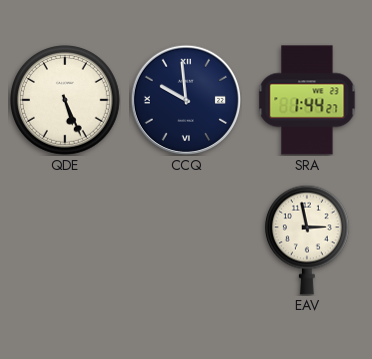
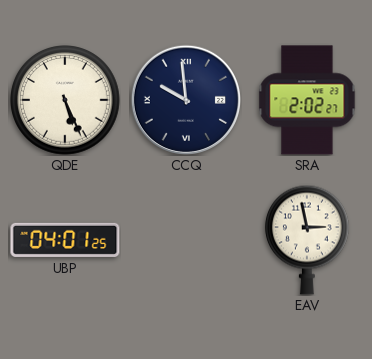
SRA: 1:44 -> 2:02 (307, 100)
UBP: none -> 04:01 (65, 240)
